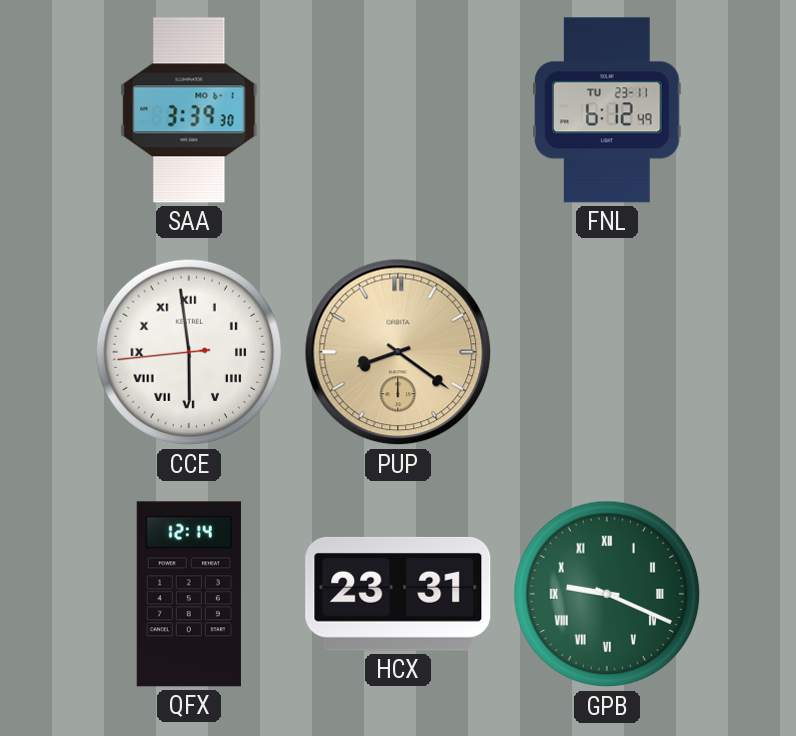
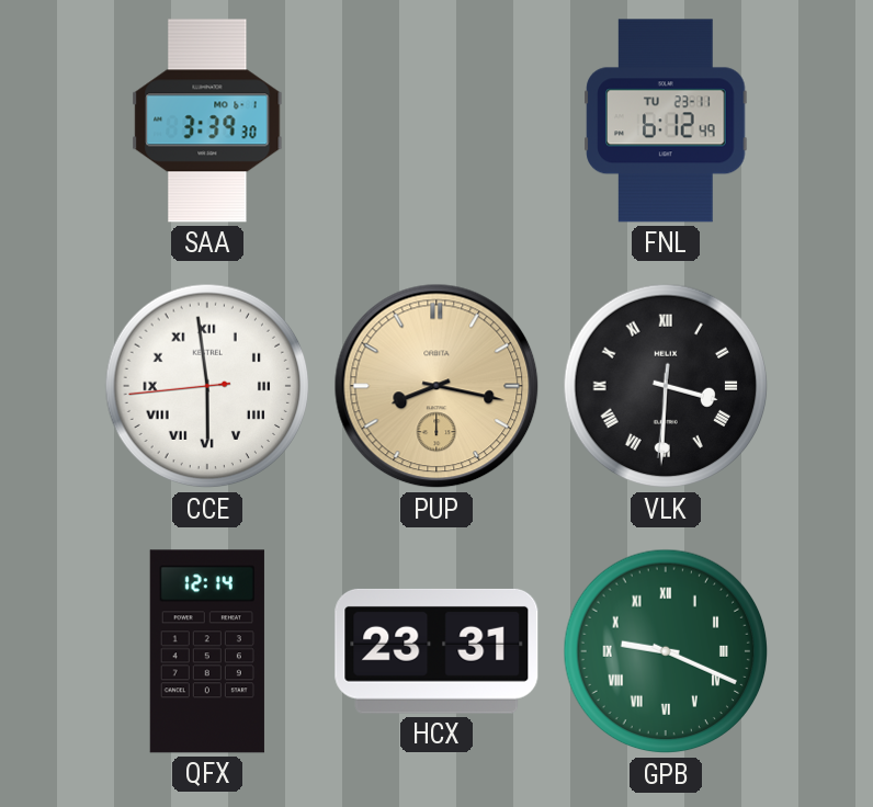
PUP: 8:21 -> 8:17 (436, 386)
VLK: none -> 3:30 (666, 386)
